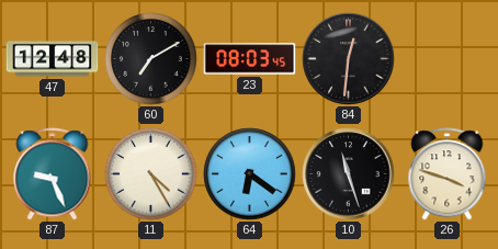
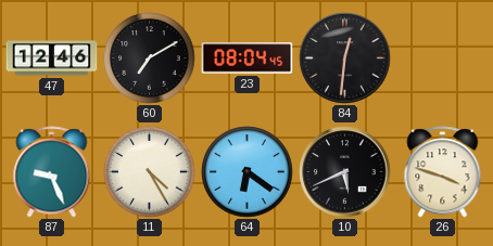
47: 12:48 -> 12:46 (52, 59)
23: 08:03 -> 08:04 (248, 59)
10: 11:27 -> 5:41 (345, 172)
